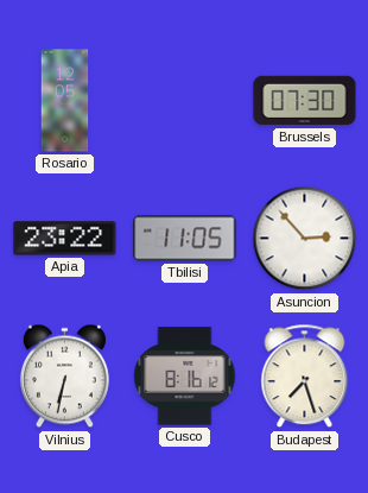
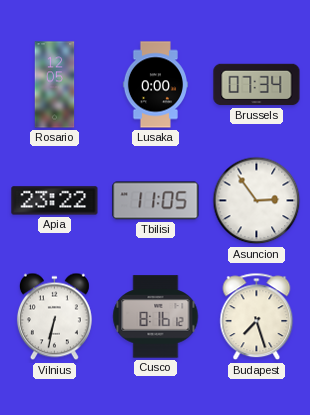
Lusaka: none -> 0:00 (155, 85)
Brussels: 07:30 -> 07:34 (257, 85)
Asuncion: 2:53 -> 2:54 (257, 201)
